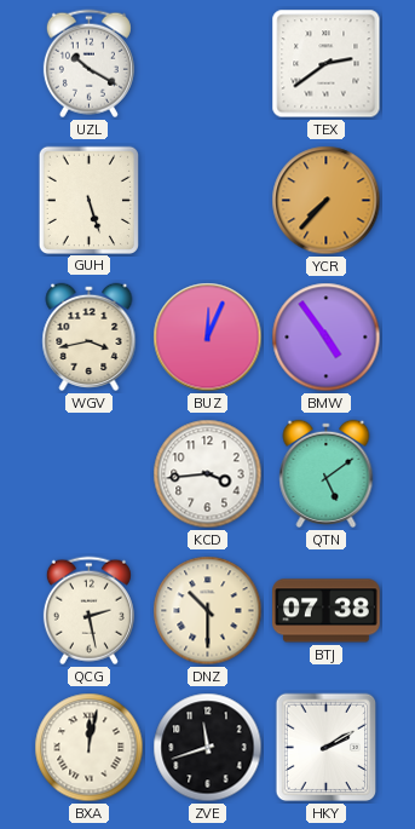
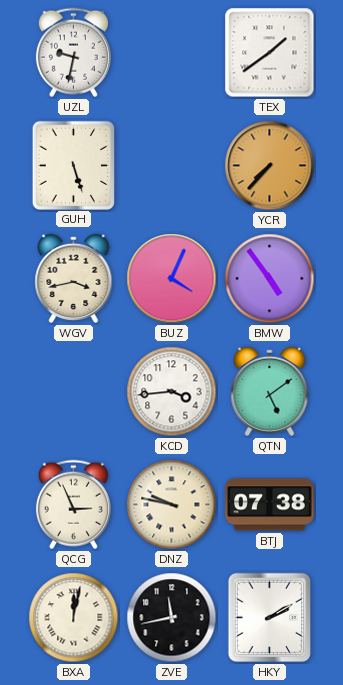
UZL: 10:20 -> 9:32 (73, 53)
TEX: 2:39 -> 1:39 (270, 53)
BUZ: 12:04 -> 4:04 (172, 279)
QCG: 2:28 -> 2:56 (73, 505)
DNZ: 10:30 -> 9:47 (172, 505)
ZVE: 11:42 -> 11:43 (172, 618)
